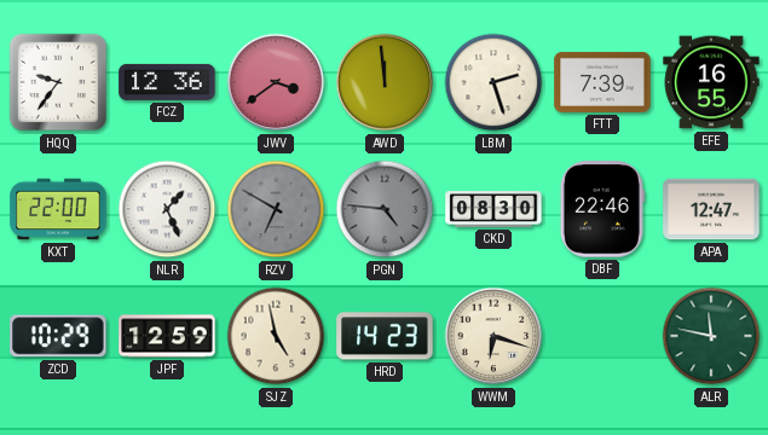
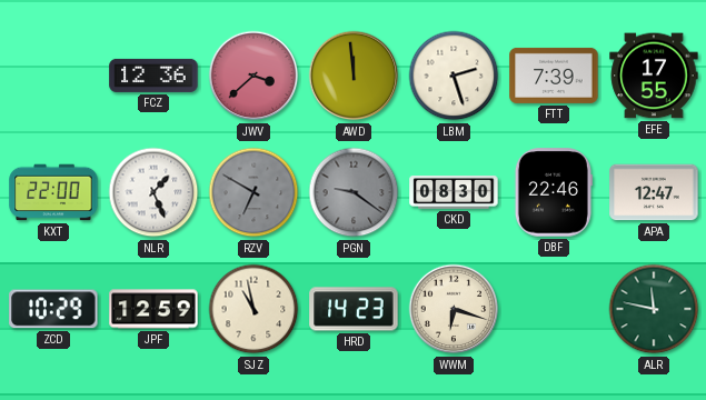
HQQ: 9:36 -> none (58, 82)
JWV: 3:39 -> 3:38 (253, 76)
EFE: 16:55 -> 17:55 (654, 76)
PGN: 4:46 -> 9:21 (354, 192)
SJZ: 4:58 -> 10:58 (253, 309)
